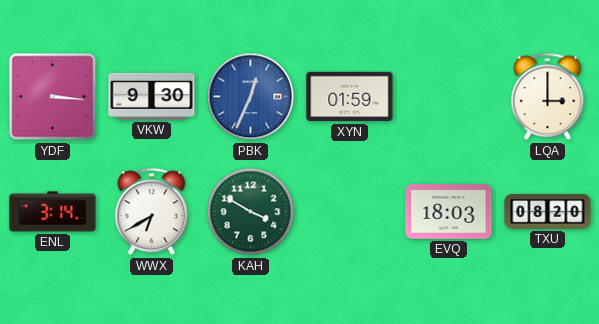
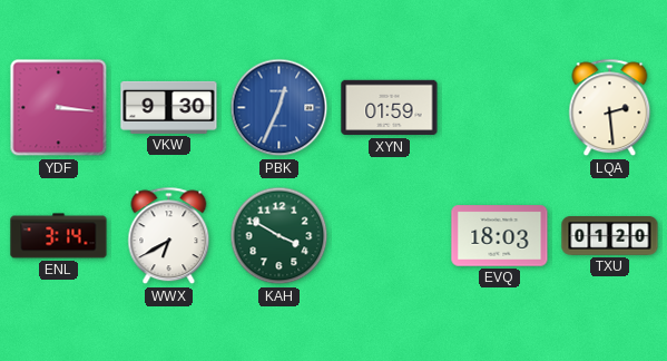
LQA: 3:00 -> 2:29 (610, 108)
TXU: 08:20 -> 01:20 (610, 236)
